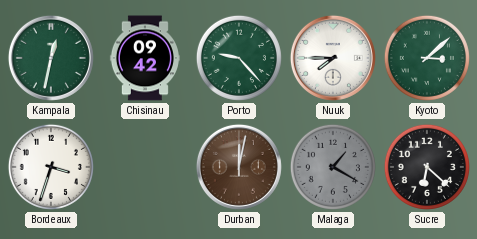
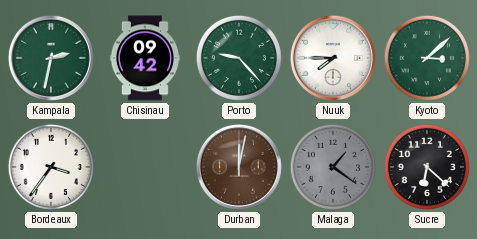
Kampala: 12:32 -> 2:32 (51, 58)
Bordeaux: 3:33 -> 3:36 (51, 167)
Malaga: 1:20 -> 1:21 (333, 167)
